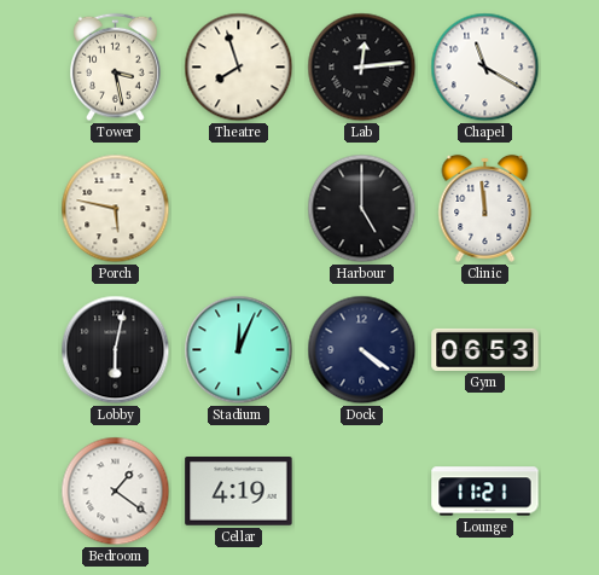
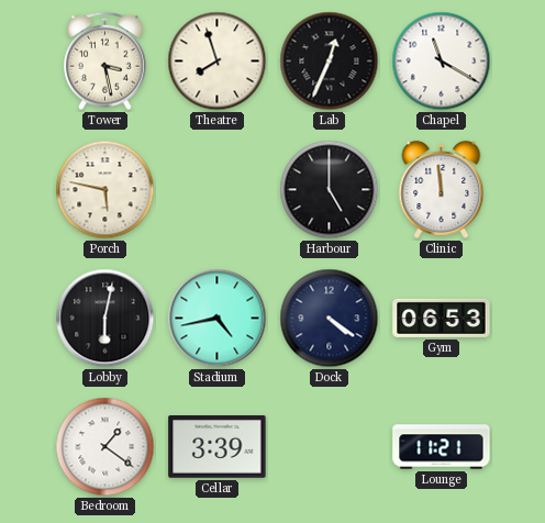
Lab: 12:14 -> 12:34 (330, 62)
Stadium: 12:04 -> 4:43 (218, 319)
Cellar: 4:19 -> 3:39 (218, 447)
